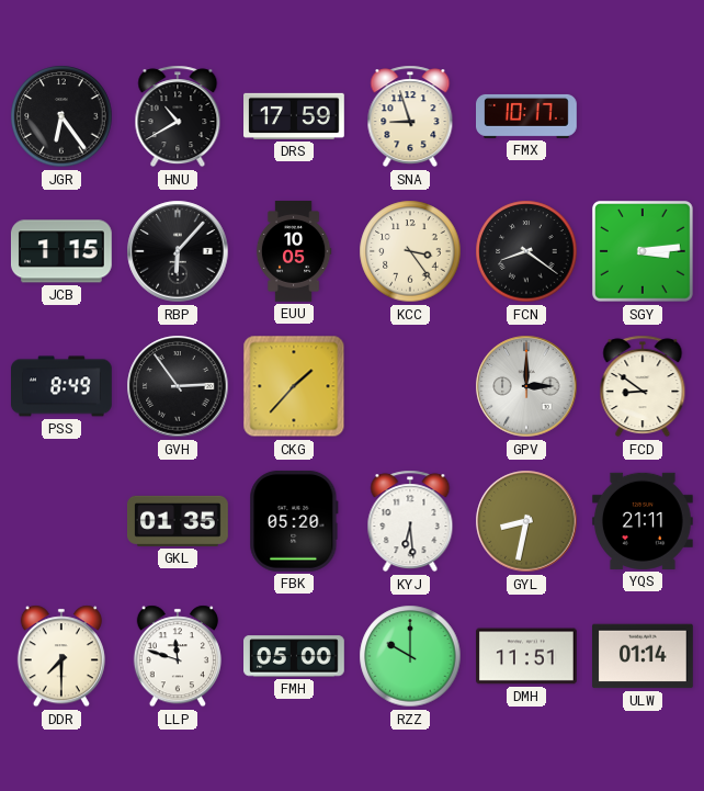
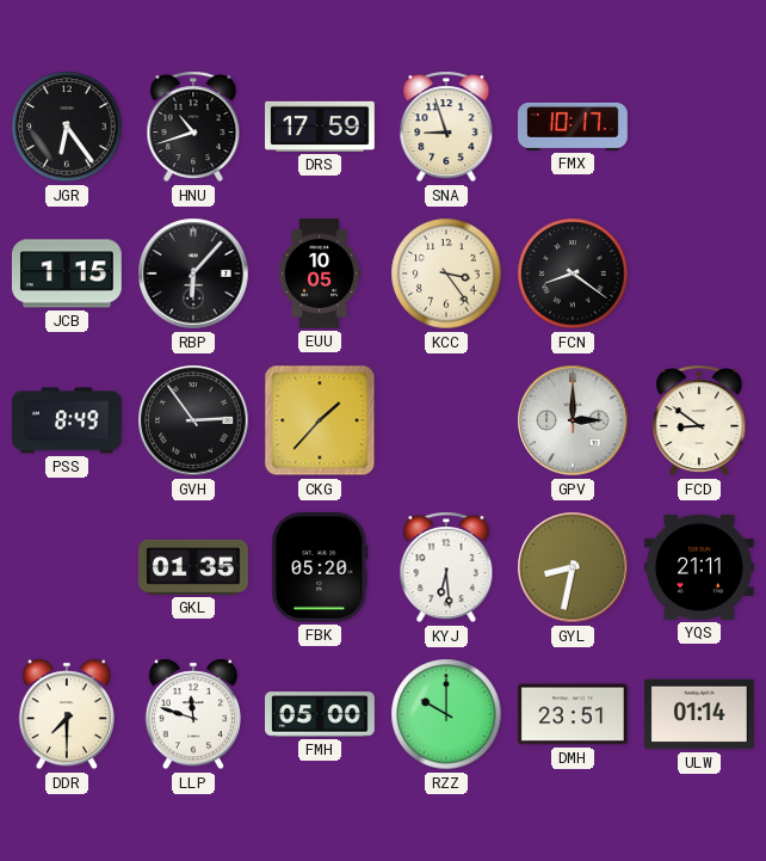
HNU: 10:40 -> 10:42 (193, 127)
SGY: 3:14 -> none (644, 252)
DMH: 11:51 -> 23:51 (574, 714)
